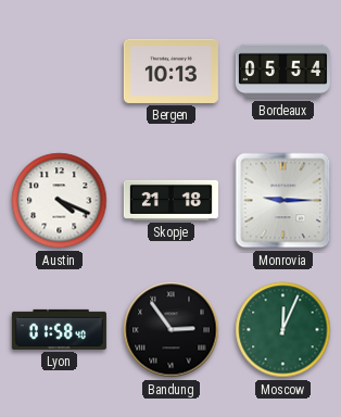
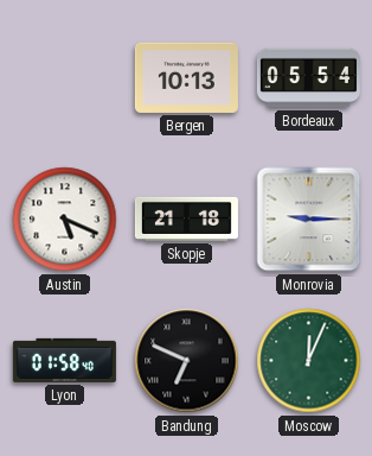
Austin: 4:19 -> 5:19 (65, 220)
Bandung: 2:54 -> 6:49 (187, 361)
